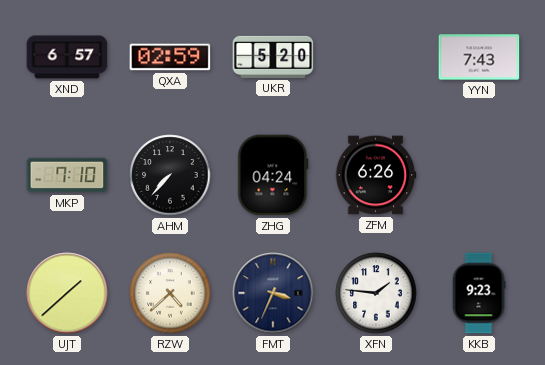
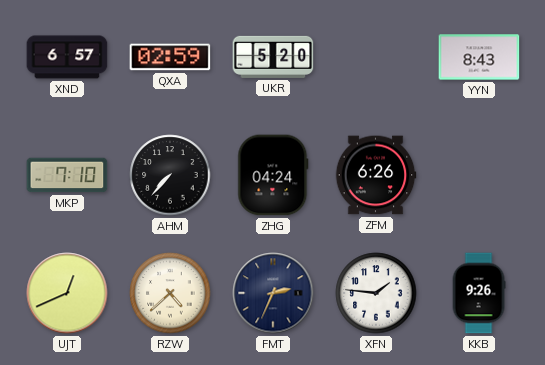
YYN: 7:43 -> 8:43 (479, 57)
UJT: 1:38 -> 12:41 (67, 293)
FMT: 3:34 -> 2:34 (273, 293)
KKB: 9:23 -> 9:26 (479, 293)
